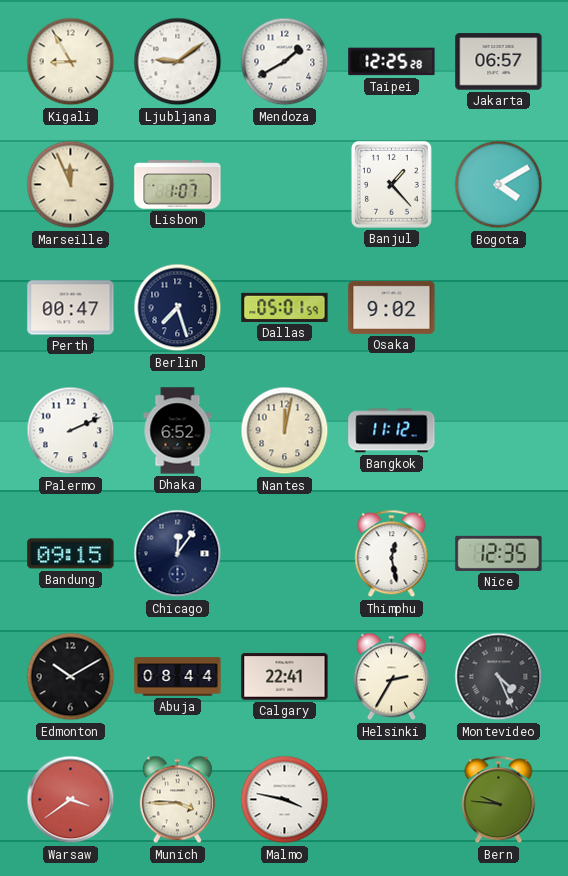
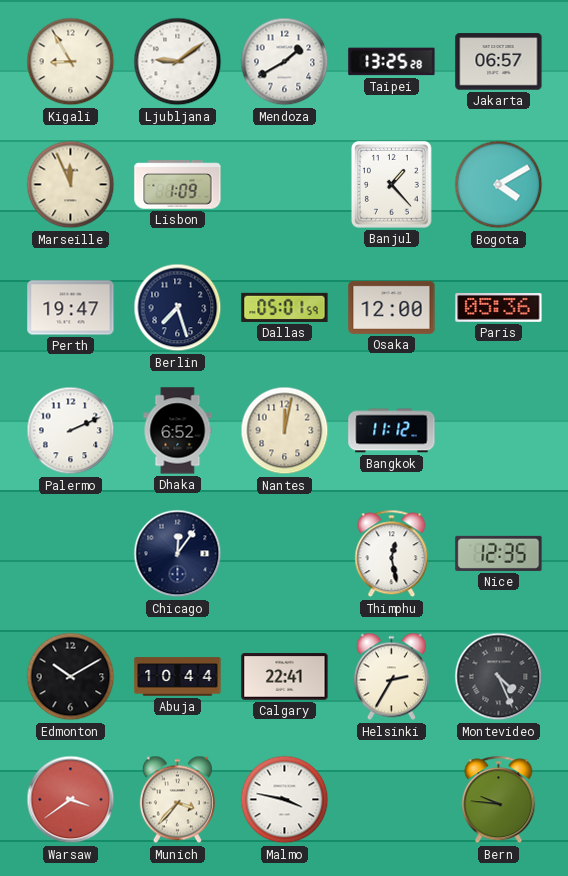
Taipei: 12:25 -> 13:25 (392, 62)
Lisbon: 1:07 -> 1:09 (178, 185)
Perth: 00:47 -> 19:47 (71, 308)
Osaka: 9:02 -> 12:00 (392, 307)
Paris: none -> 05:36 (499, 308)
Bandung: 09:15 -> none (71, 554)
Abuja: 08:44 -> 10:44 (178, 677)
Munich: 3:45 -> 3:37 (177, 800)
